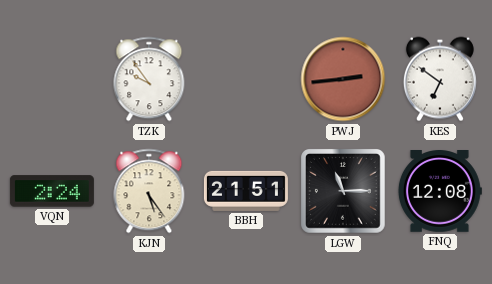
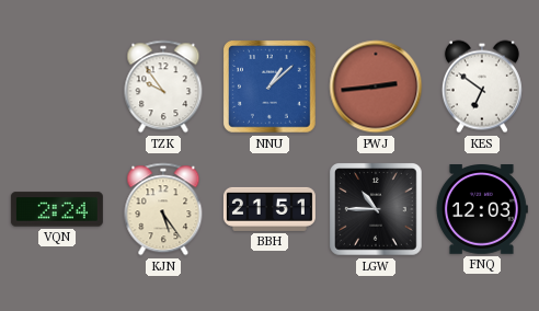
NNU: none -> 1:08 (271, 88)
LGW: 11:15 -> 10:45 (377, 210)
FNQ: 12:08 -> 12:03 (481, 210)
